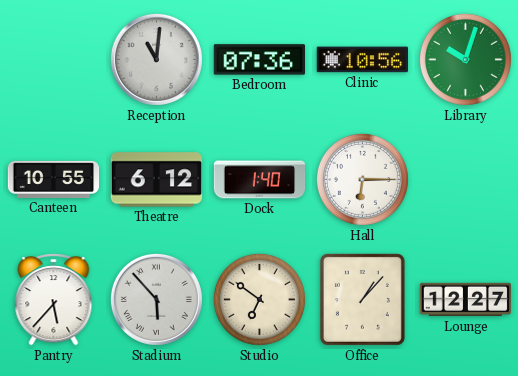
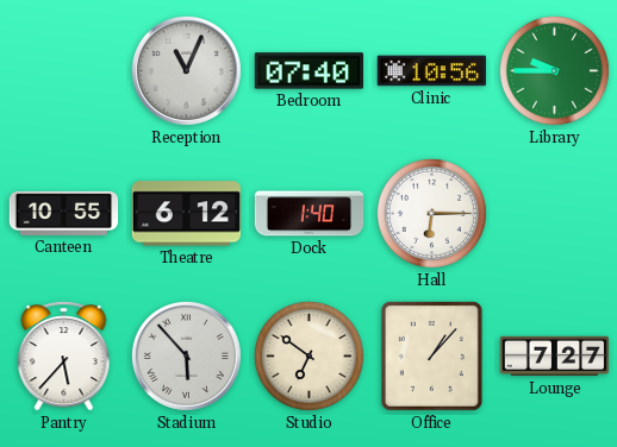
Reception: 11:01 -> 11:04 (186, 70)
Bedroom: 07:36 -> 07:40 (308, 71)
Library: 10:03 -> 9:45 (554, 70)
Lounge: 12:27 -> 7:27 (555, 357)
